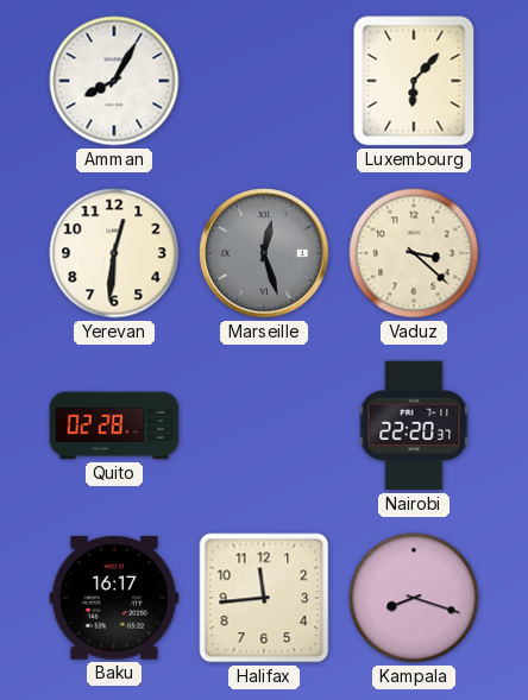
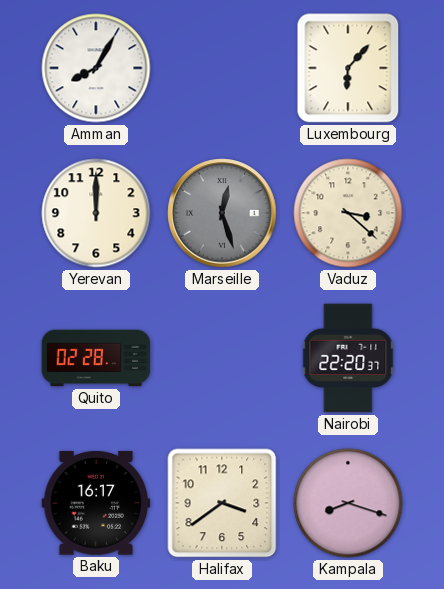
Yerevan: 12:31 -> 12:00 (96, 213)
Halifax: 11:44 -> 3:39 (222, 503)
